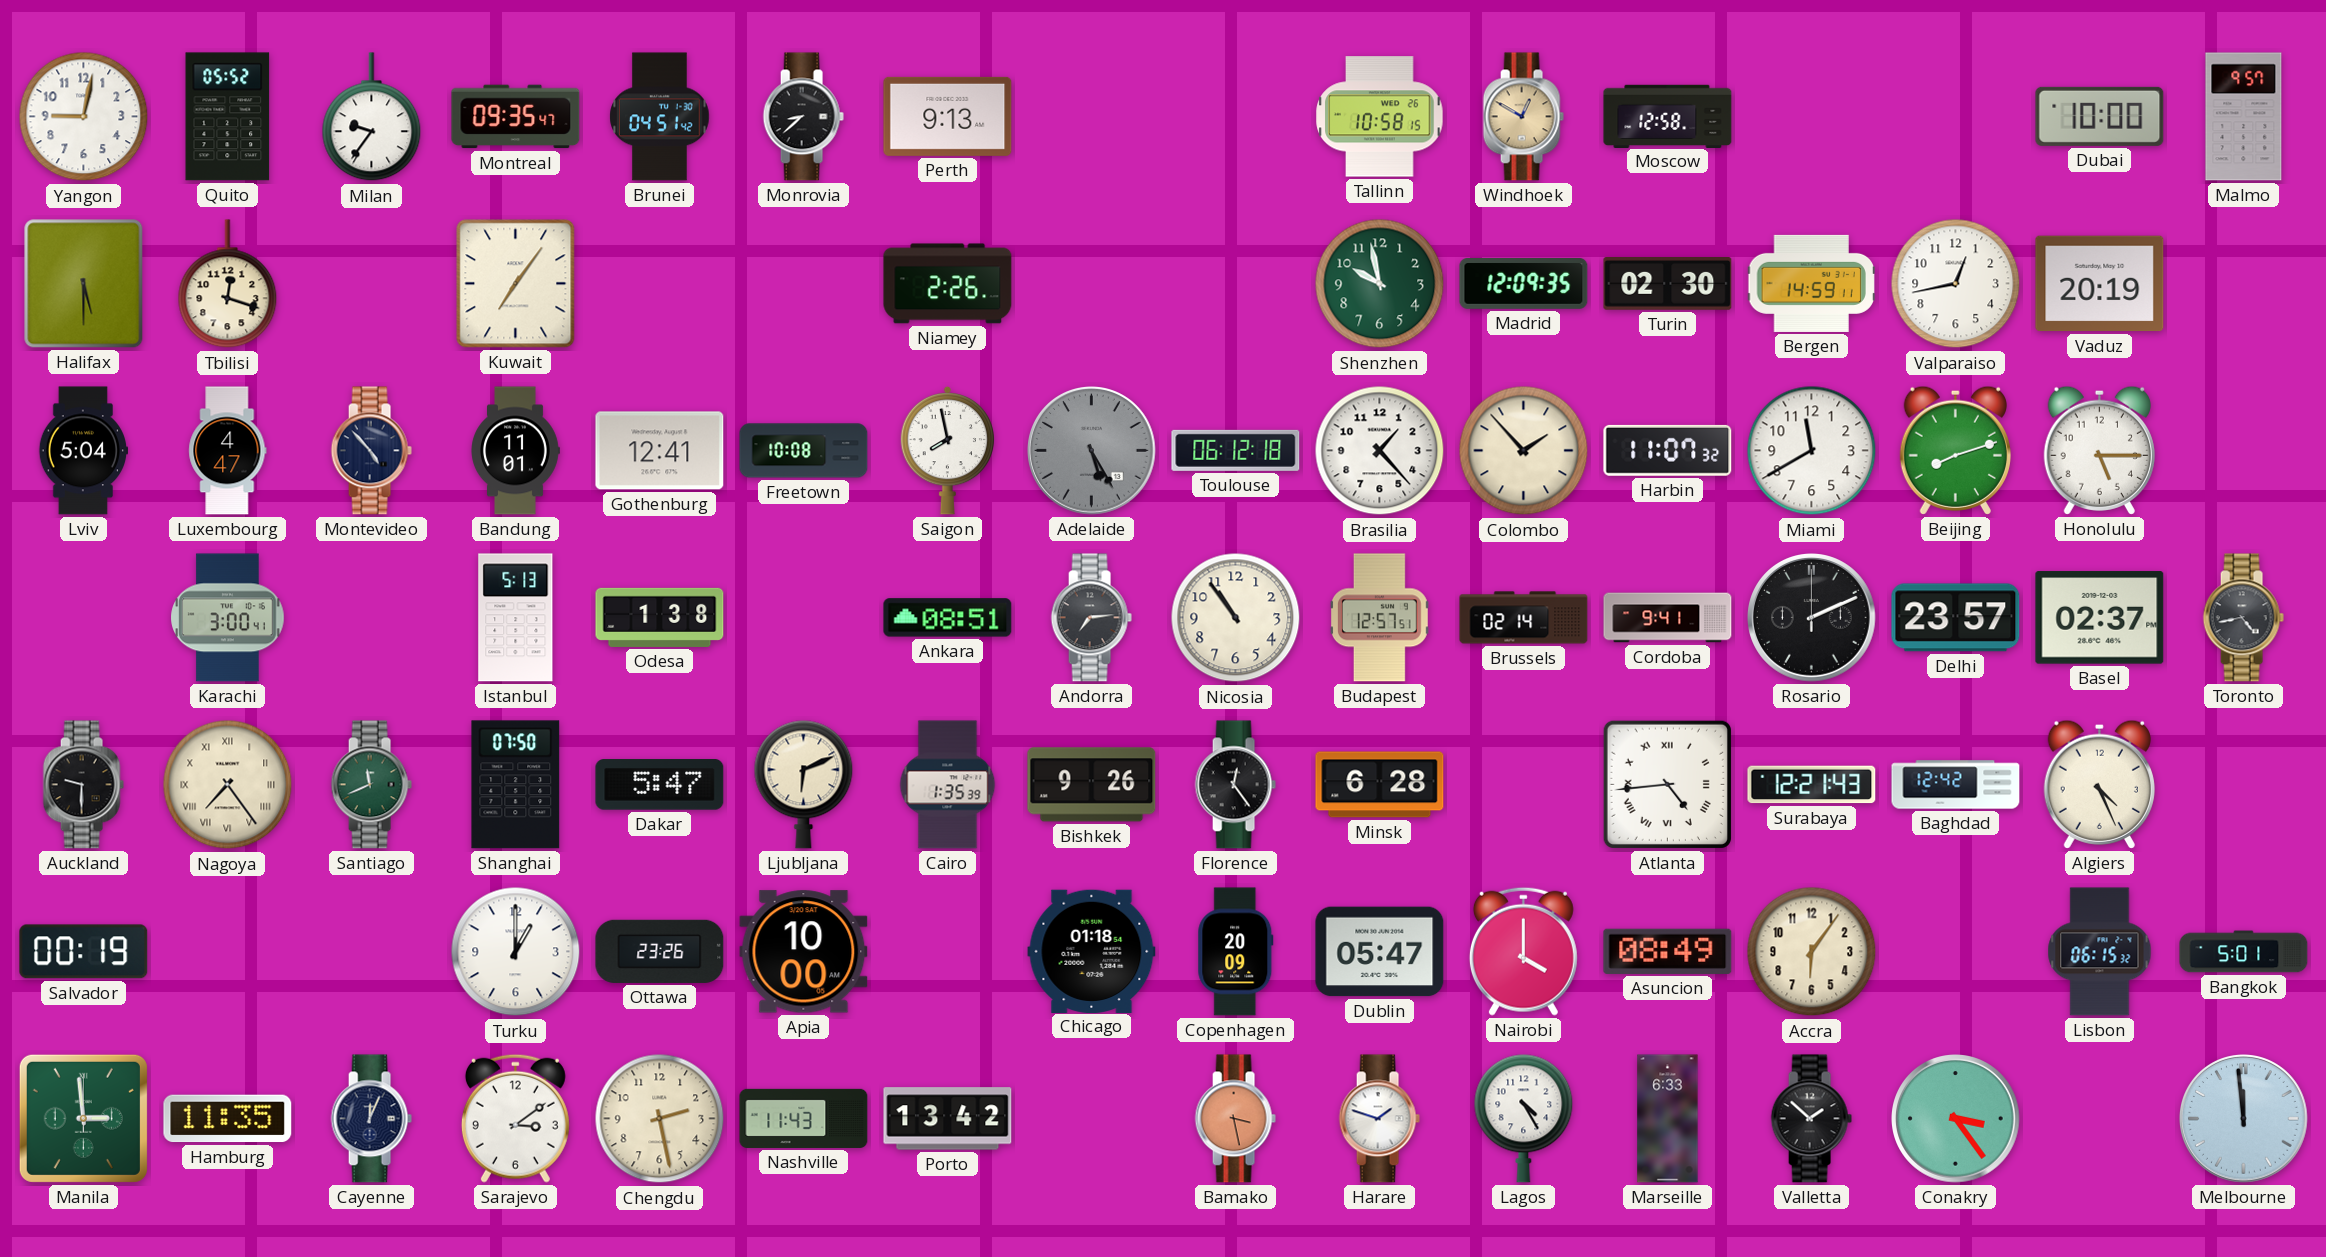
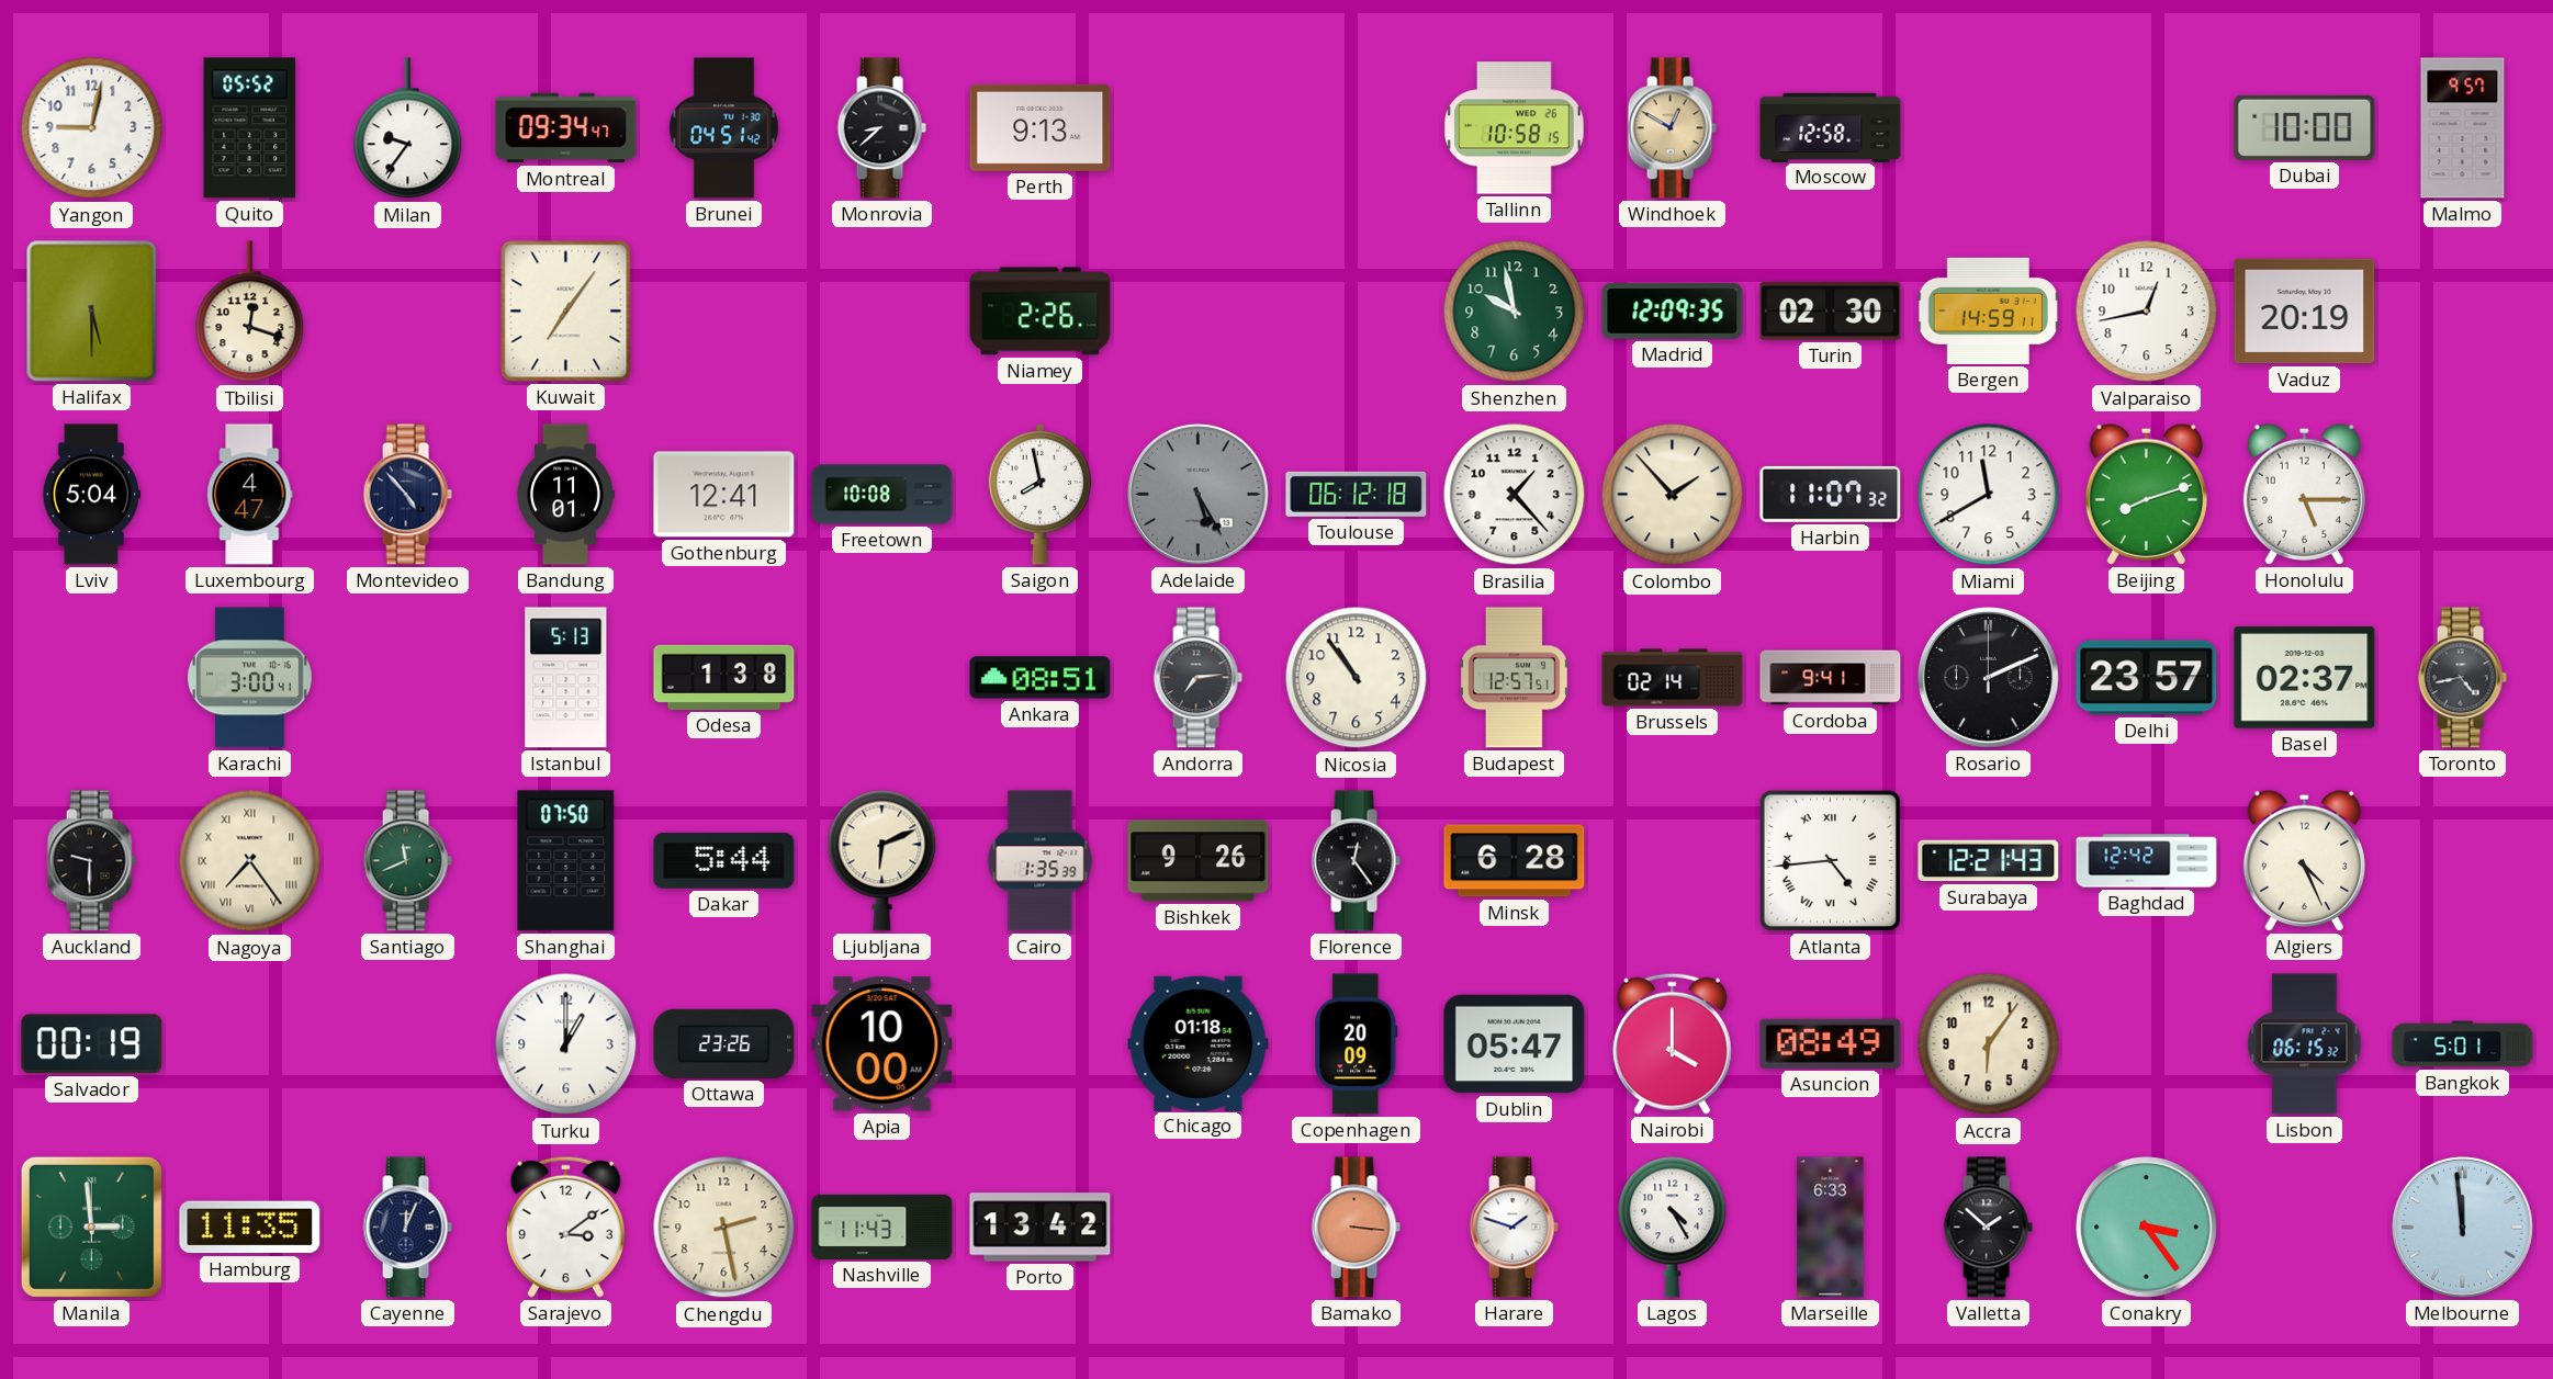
Montreal: 09:35 -> 09:34 (566, 128)
Dakar: 5:47 -> 5:44 (724, 861)
Bamako: 3:28 -> 3:16 (1356, 1228)
